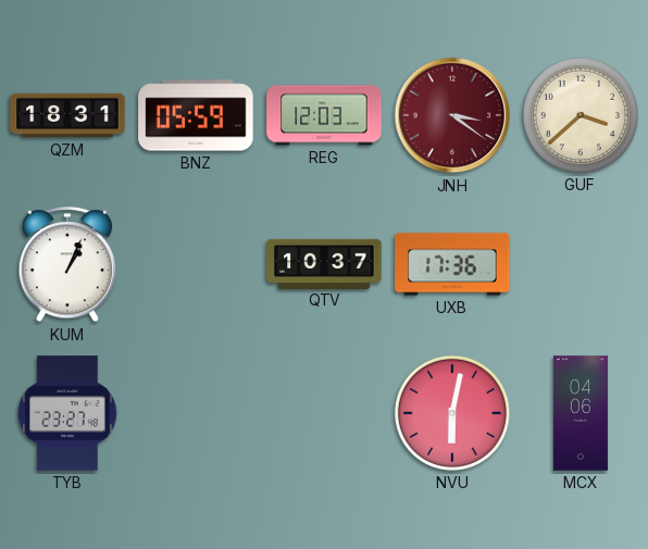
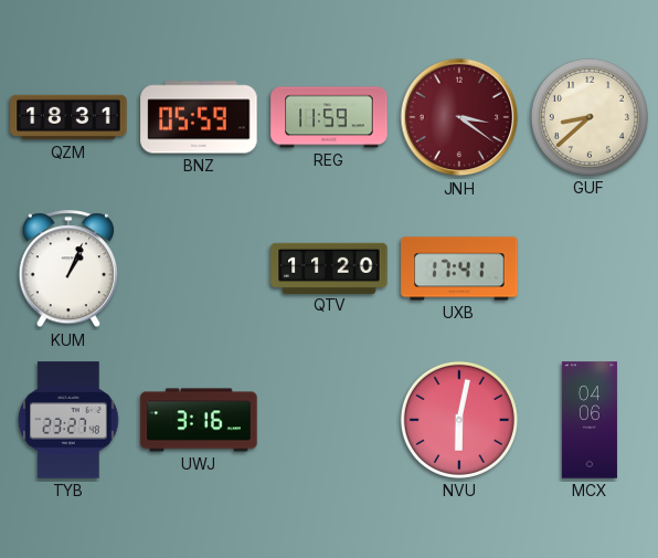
REG: 12:03 -> 11:59 (329, 117)
GUF: 3:38 -> 8:38 (590, 117)
QTV: 10:37 -> 11:20 (329, 267)
UXB: 17:36 -> 17:41 (459, 269)
UWJ: none -> 3:16 (199, 420)
